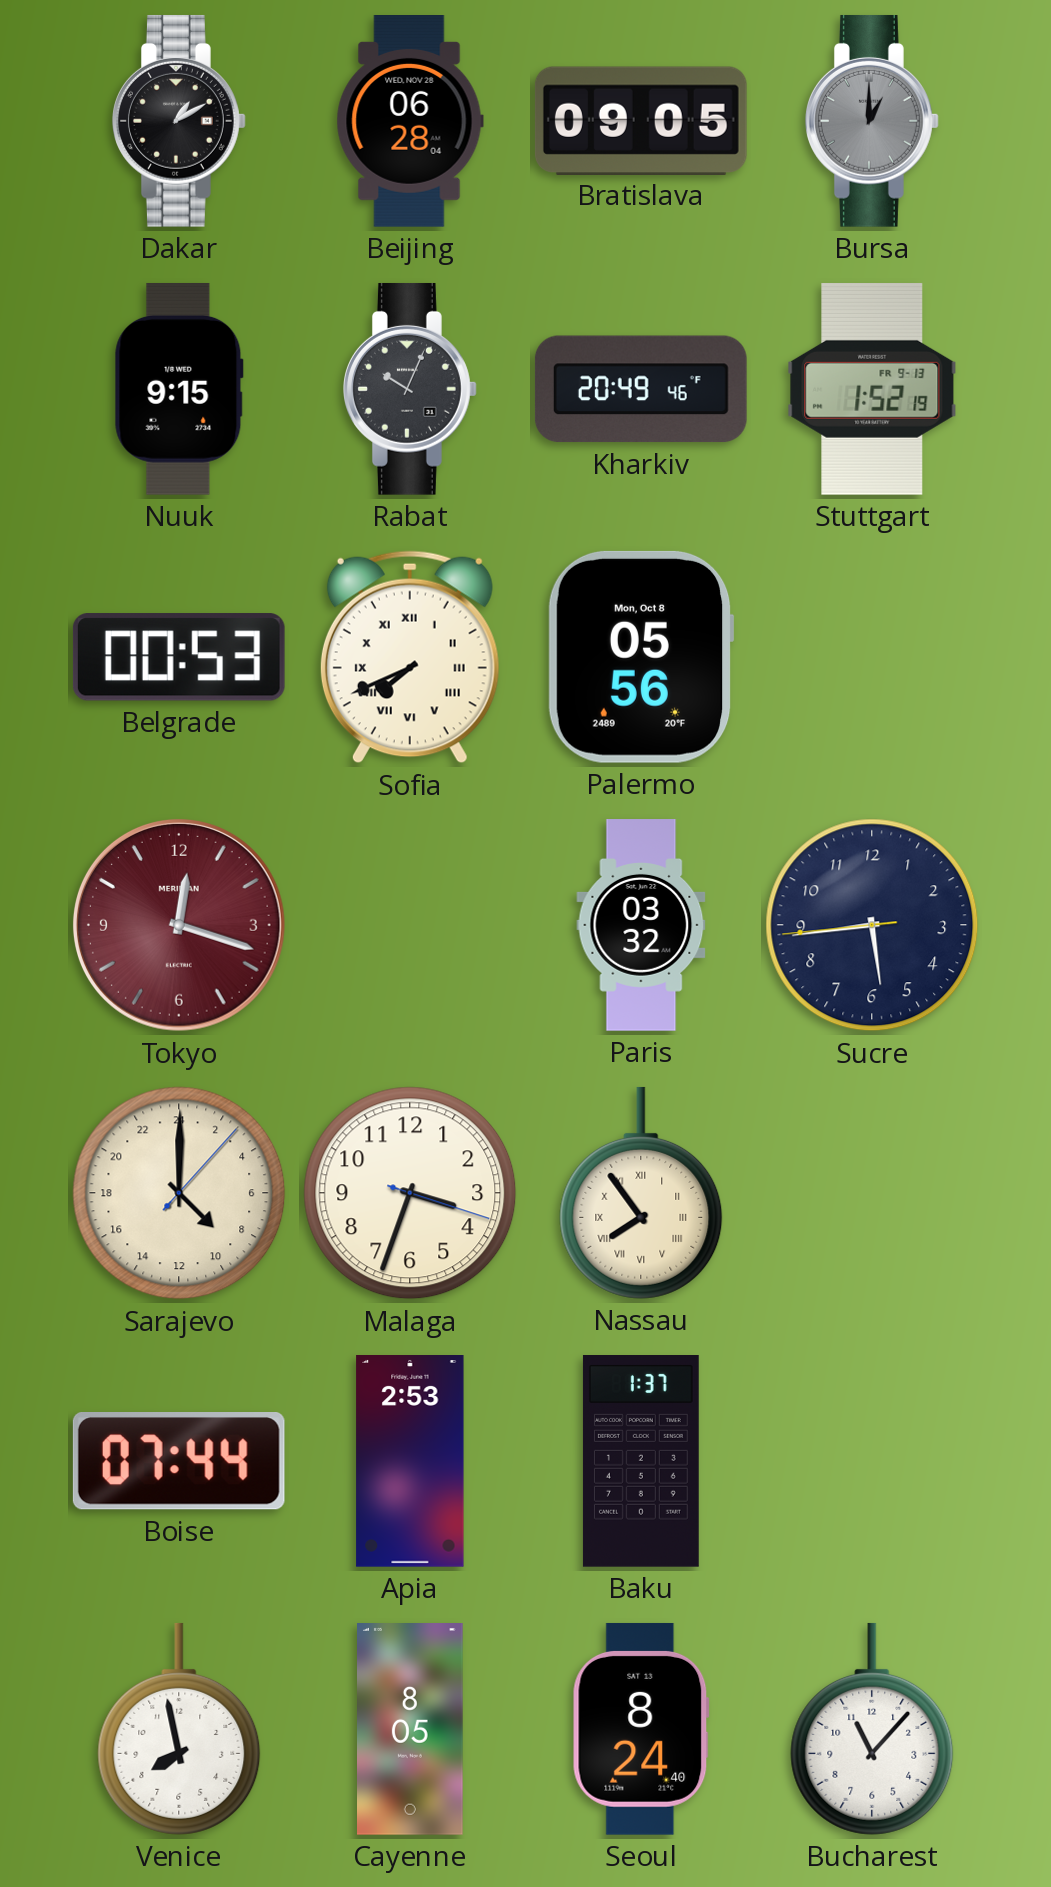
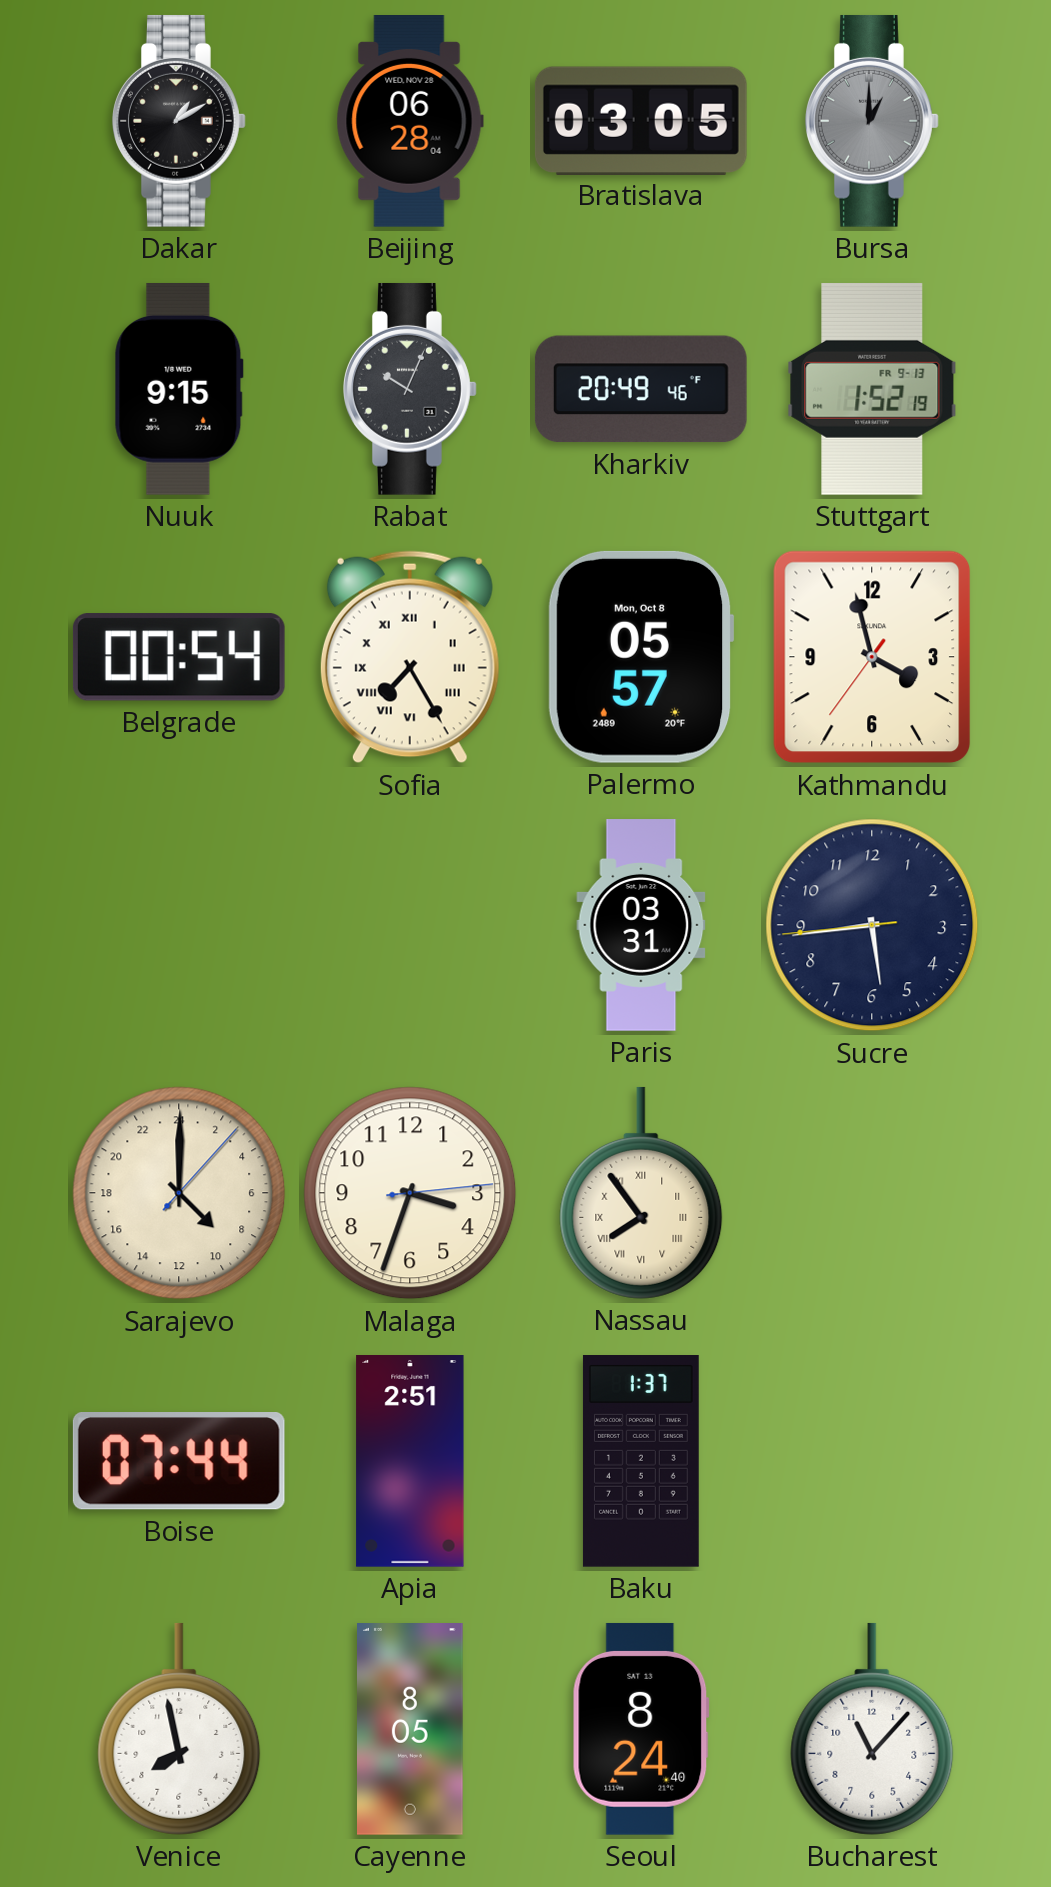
Bratislava: 09:05 -> 03:05 (641, 120)
Belgrade: 00:53 -> 00:54 (179, 657)
Sofia: 7:41 -> 7:25 (410, 657)
Palermo: 05:56 -> 05:57 (641, 657)
Kathmandu: none -> 3:57 (872, 657)
Tokyo: 12:18 -> none (179, 925)
Paris: 03:32 -> 03:31 (641, 925)
Malaga: 3:33:18 -> 3:33:14 (410, 1193)
Apia: 2:53 -> 2:51 (410, 1462)
